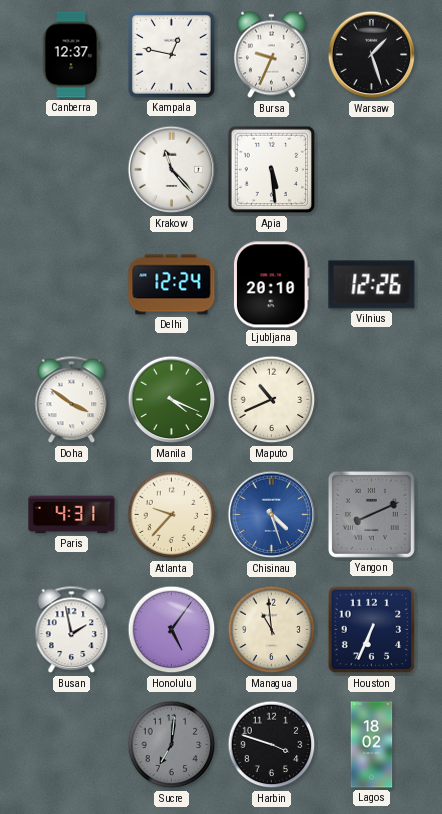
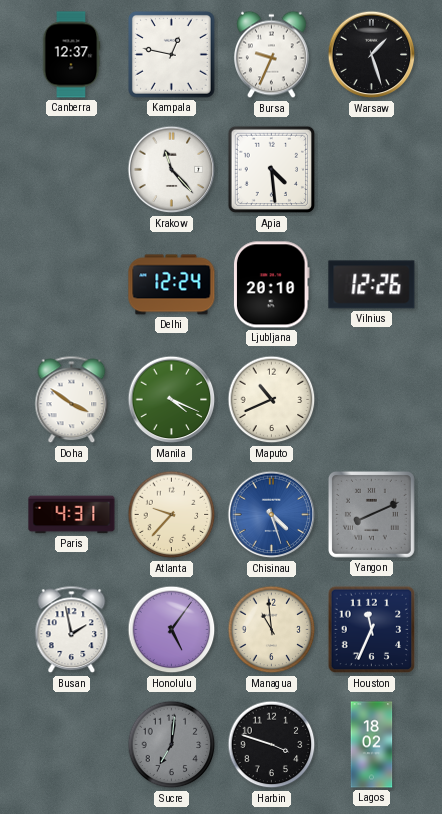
Apia: 5:29 -> 4:29 (272, 170)
Houston: 6:34 -> 11:34 (372, 630)
